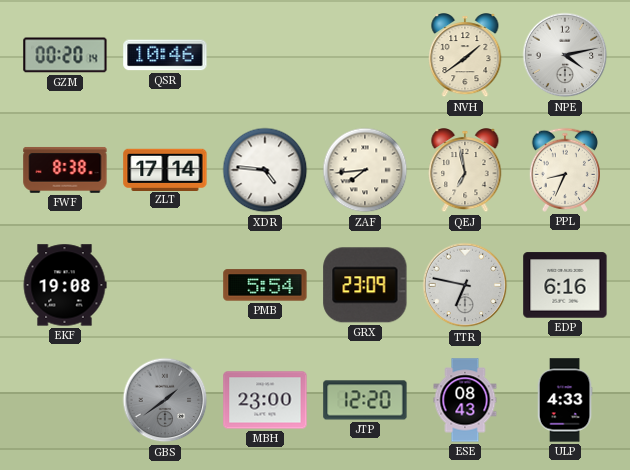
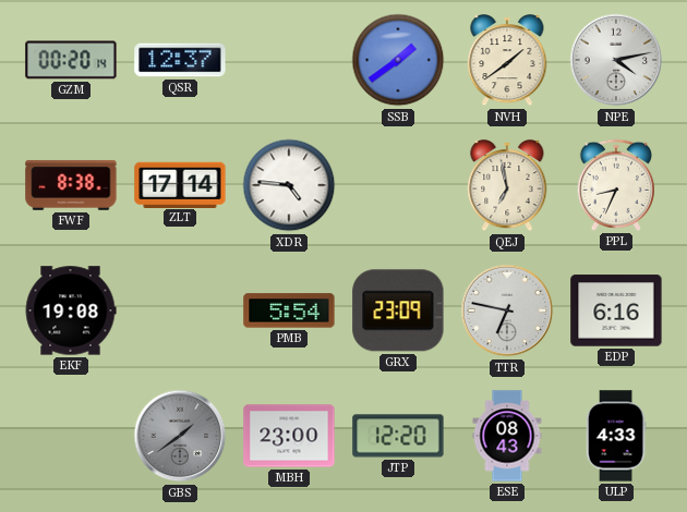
QSR: 10:46 -> 12:37 (180, 60)
SSB: none -> 1:39 (398, 60)
ZAF: 7:44 -> none (365, 170)
